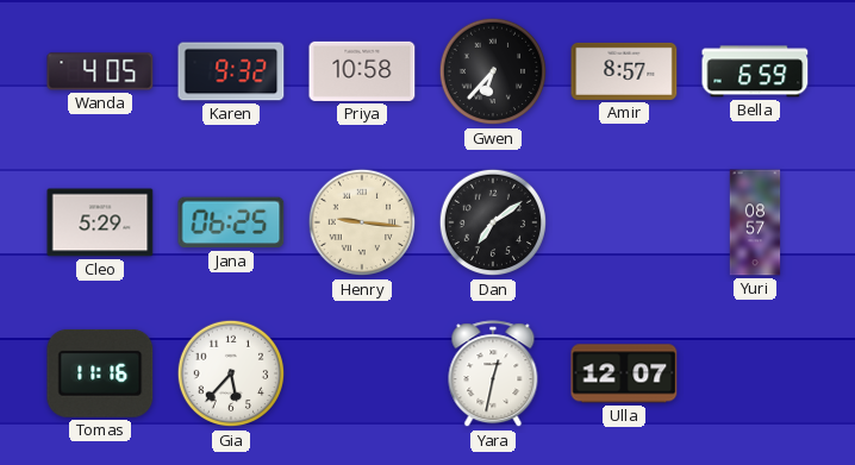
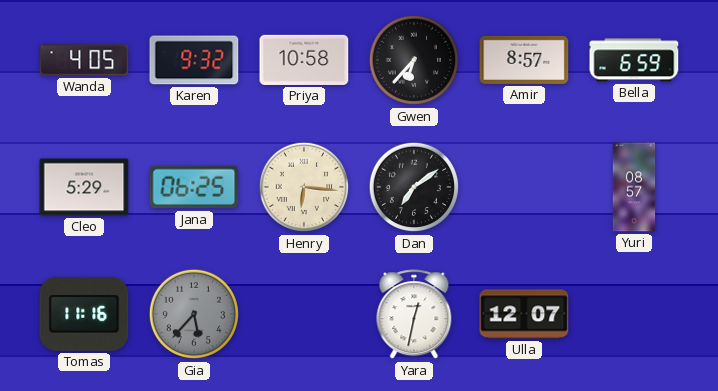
Henry: 9:16 -> 6:16 (304, 187)
Gia dial: white -> grey (194, 314)
